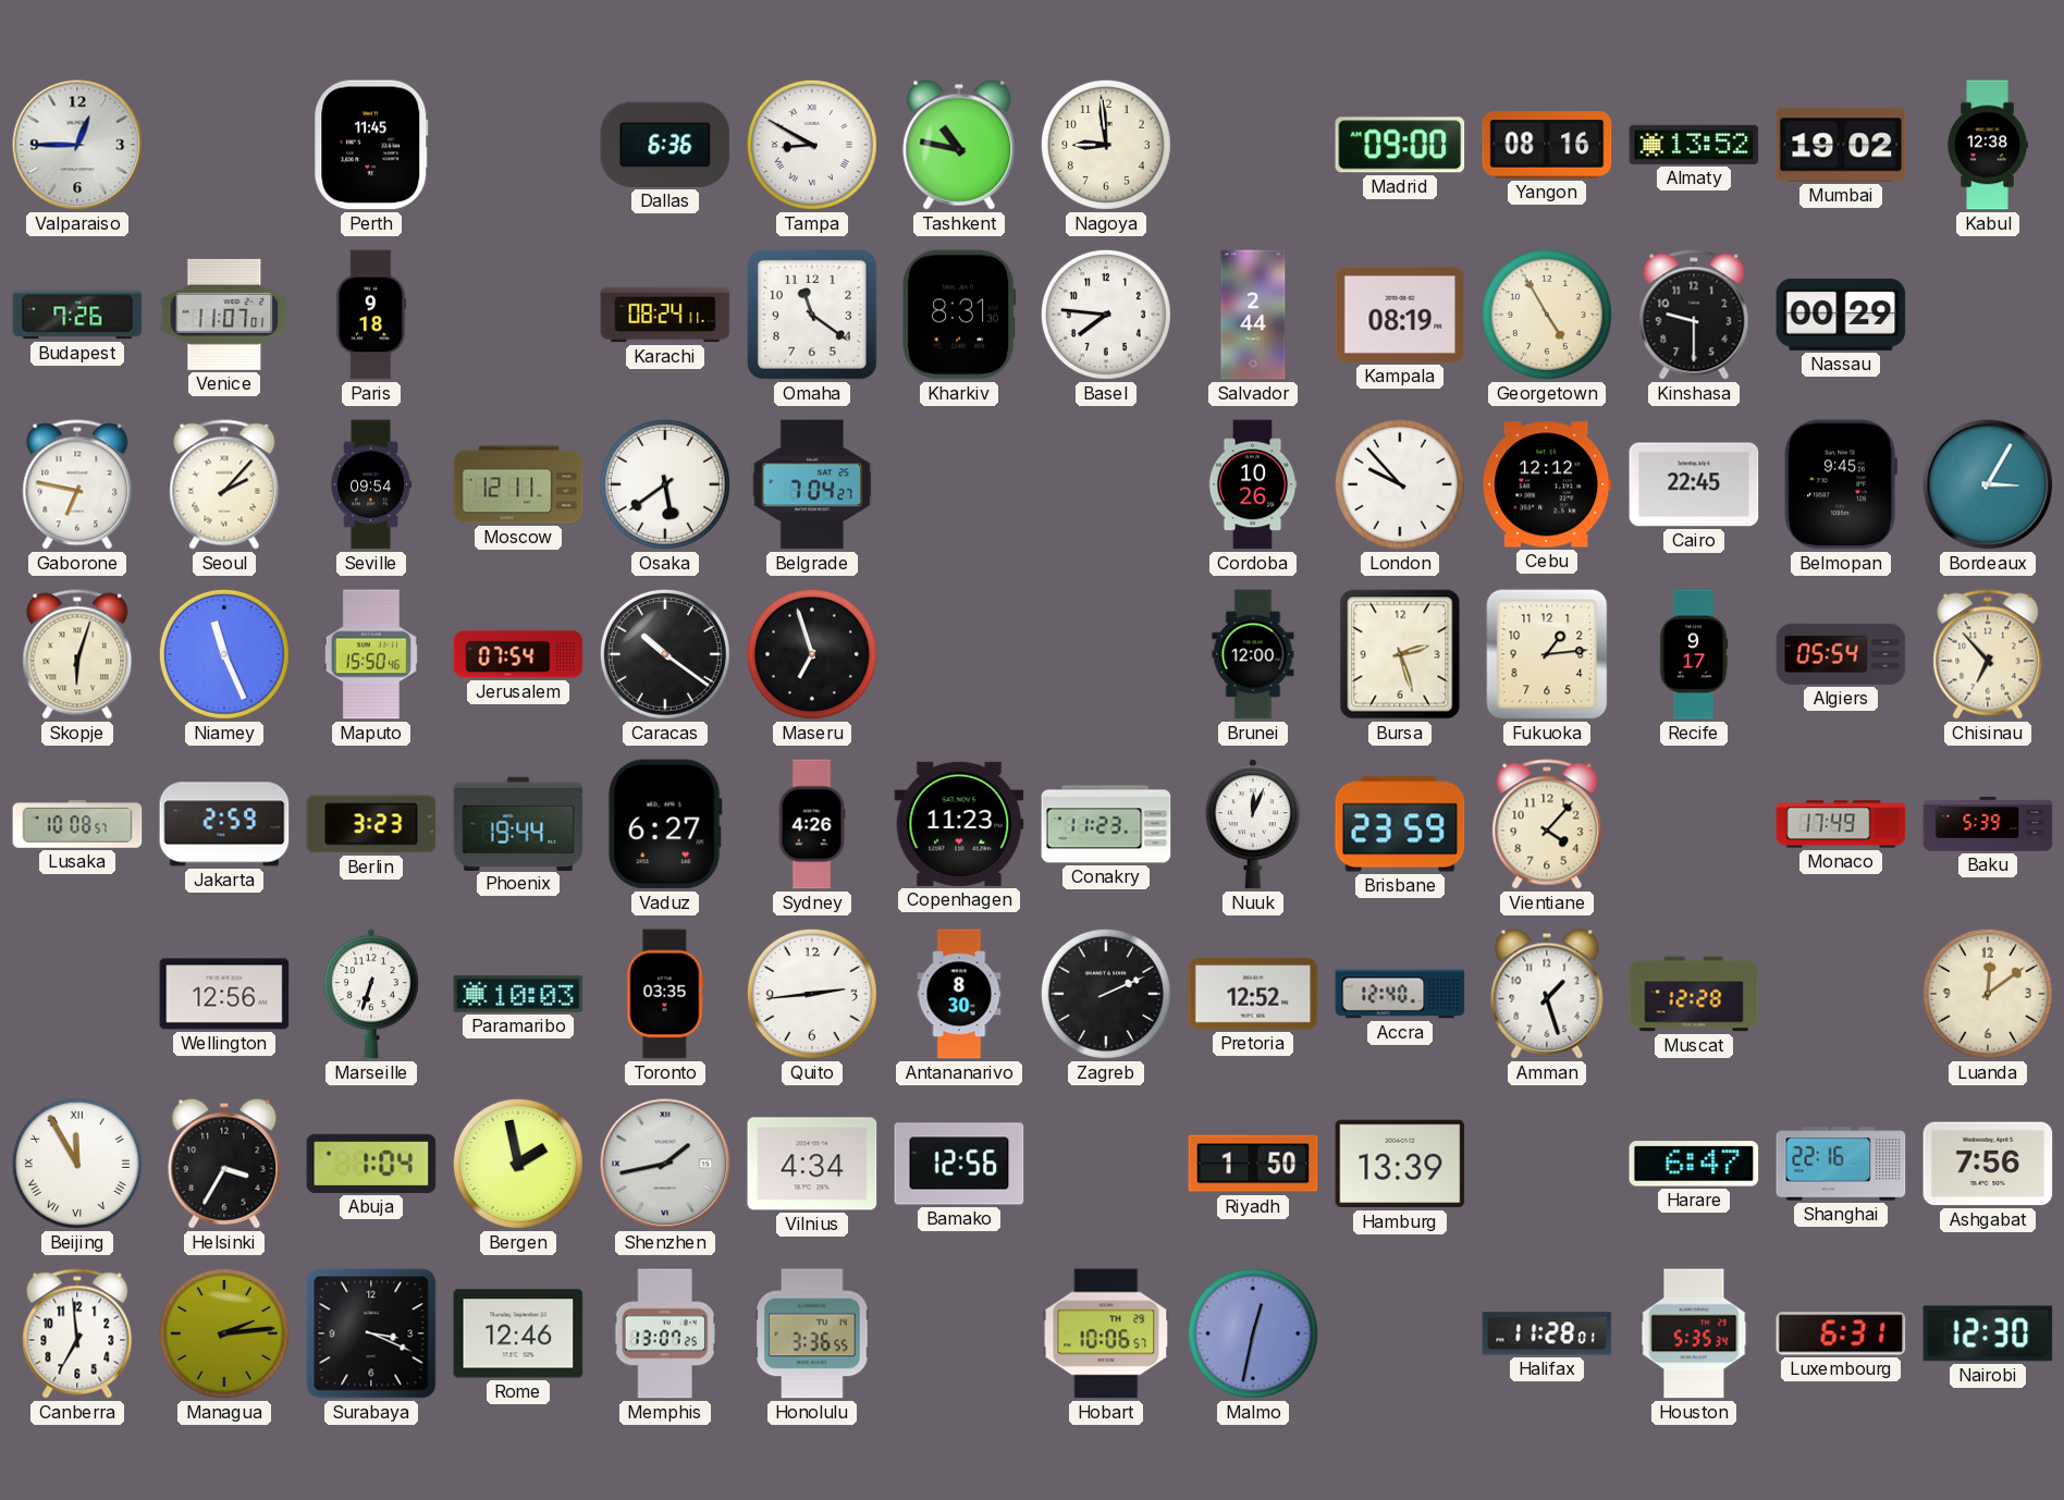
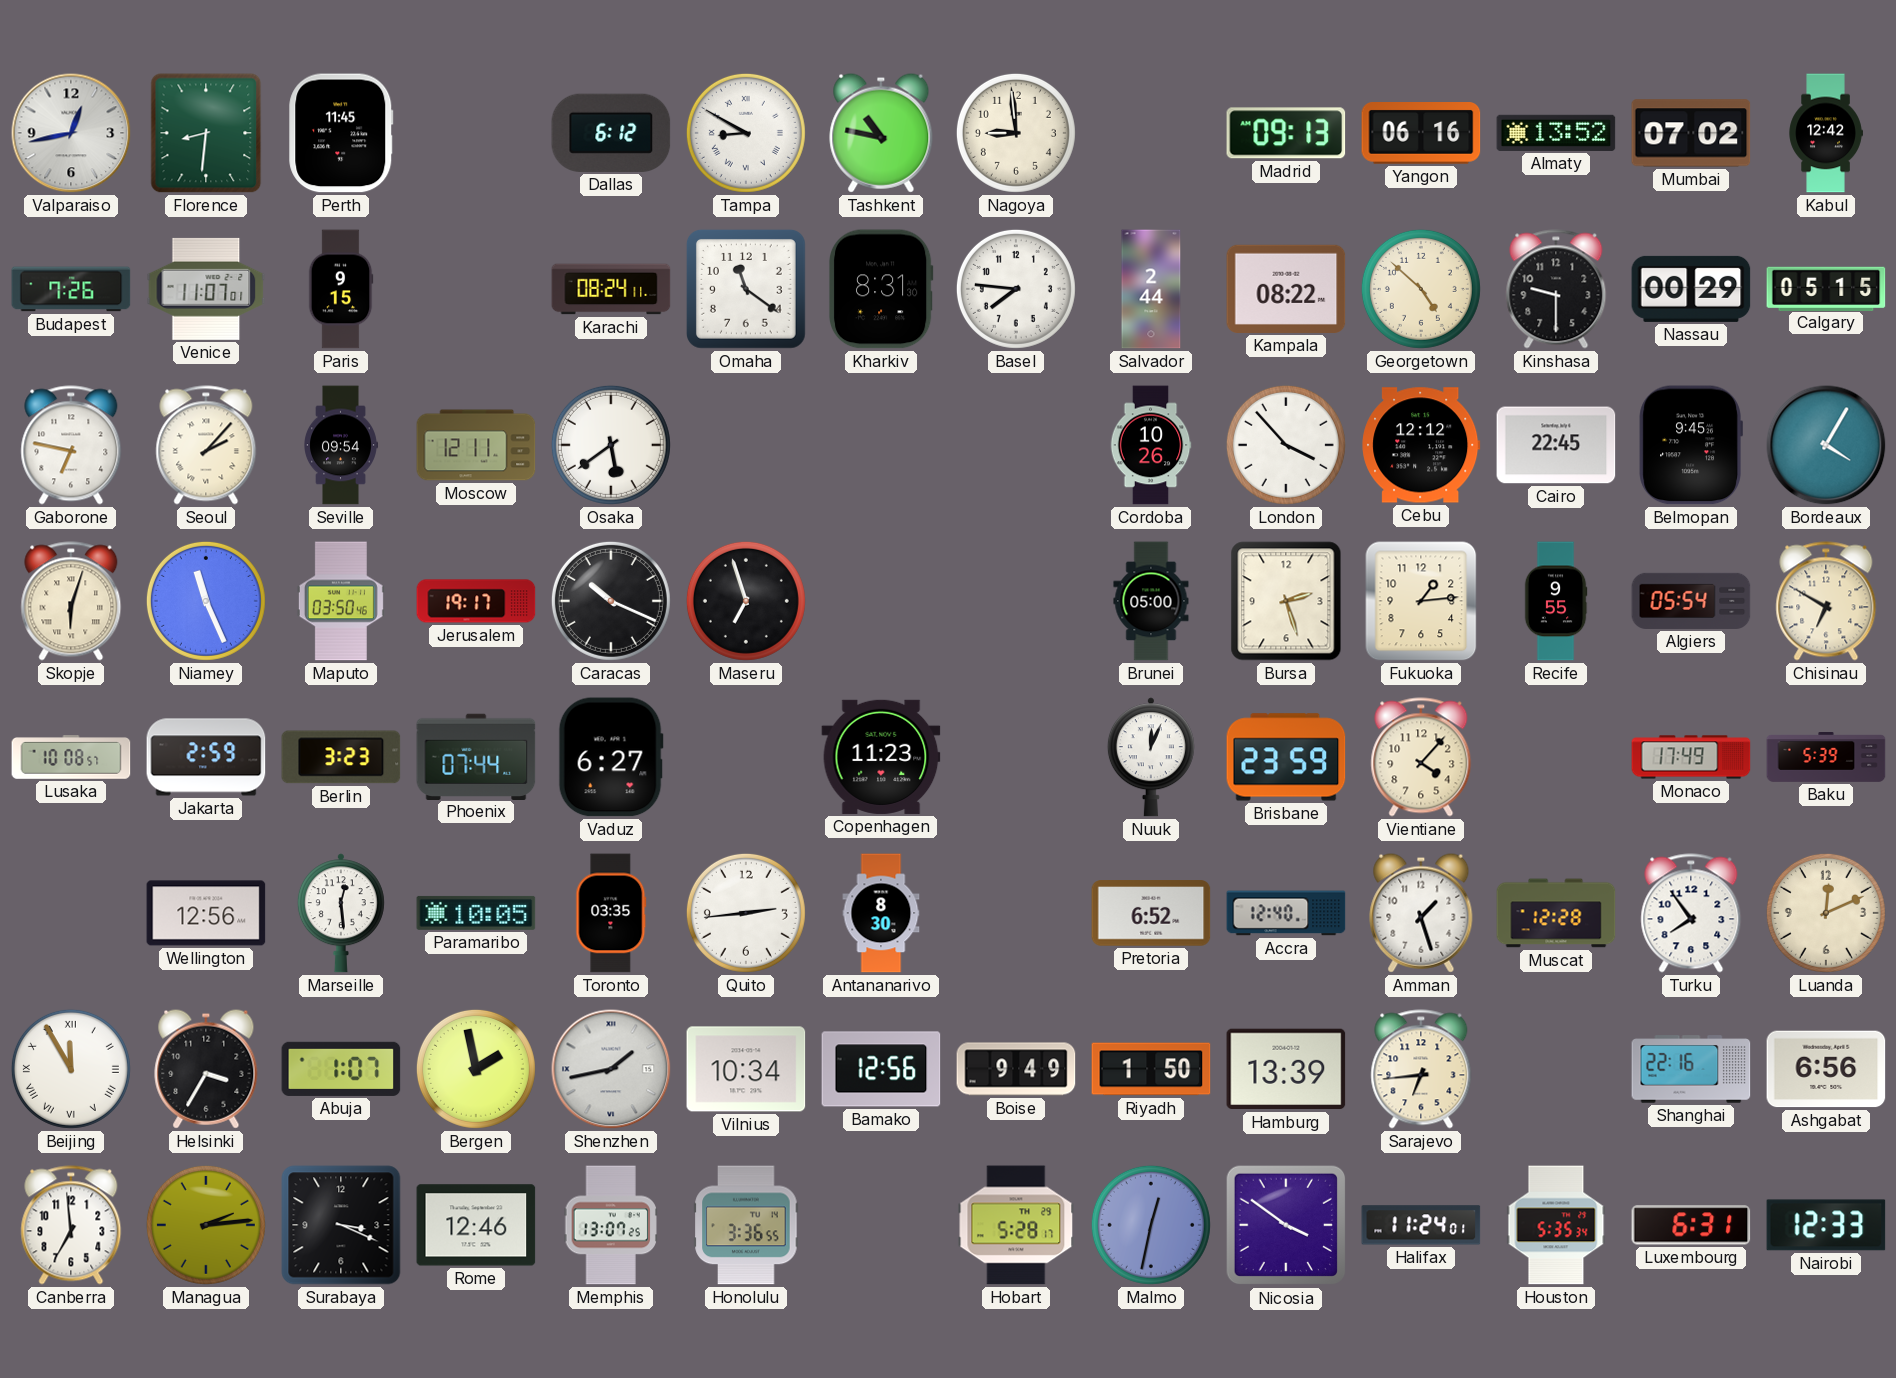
Valparaiso: 12:45 -> 12:43 (71, 133)
Florence: none -> 8:31 (206, 133)
Dallas: 6:36 -> 6:12 (611, 133)
Madrid: 09:00 -> 09:13 (1286, 133)
Yangon: 08:16 -> 06:16 (1421, 134)
Mumbai: 19:02 -> 07:02 (1691, 133)
Kabul: 12:38 -> 12:42 (1826, 133)
Paris: 9:18 -> 9:15 (341, 289)
Kampala: 08:19 -> 08:22 (1286, 289)
Georgetown: 4:55 -> 4:52 (1421, 289)
Calgary: none -> 05:15 (1826, 288)
Belgrade: 7:04 -> none (812, 484)
London: 9:53 -> 3:53 (1286, 445)
Bordeaux: 3:05 -> 4:05 (1826, 445)
Maputo: 15:50 -> 03:50 (341, 601)
Jerusalem: 07:54 -> 19:17 (476, 601)
Caracas: 10:21 -> 10:19 (611, 601)
Brunei: 12:00 -> 05:00 (1151, 601)
Recife: 9:17 -> 9:55 (1556, 601)
Chisinau: 6:53 -> 6:50 (1826, 601)
Phoenix: 19:44 -> 07:44 (476, 756)
Sydney: 4:26 -> none (812, 824)
Conakry: 11:23 -> none (1106, 824)
Marseille: 6:33 -> 12:29 (341, 913)
Paramaribo: 10:03 -> 10:05 (476, 913)
Zagreb: 2:11 -> none (1106, 994)
Pretoria: 12:52 -> 6:52 (1151, 913)
Turku: none -> 7:54 (1691, 913)
Luanda: 12:09 -> 12:11 (1826, 913)
Abuja: 1:04 -> 1:07 (341, 1069)
Vilnius: 4:34 -> 10:34 (746, 1069)
Boise: none -> 9:49 (1016, 1069)
Sarajevo: none -> 6:44 (1421, 1069)
Harare: 6:47 -> none (1694, 1164)
Ashgabat: 7:56 -> 6:56 (1826, 1069)
Hobart: 10:06 -> 5:28 (1016, 1225)
Nicosia: none -> 3:51 (1286, 1225)
Halifax: 11:28 -> 11:24 (1421, 1225)
Nairobi: 12:30 -> 12:33 (1826, 1225)
